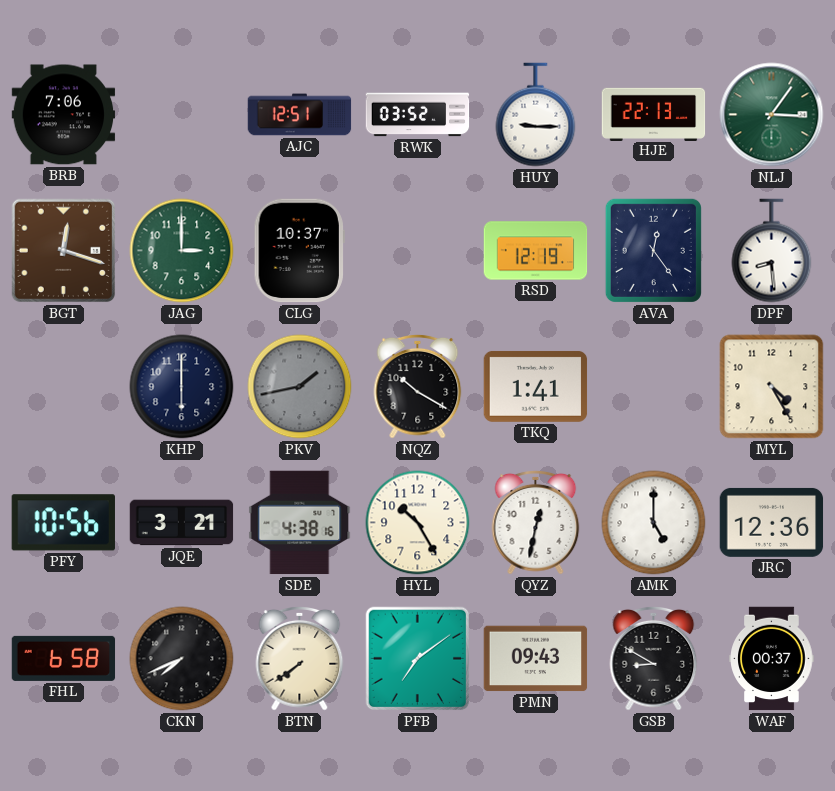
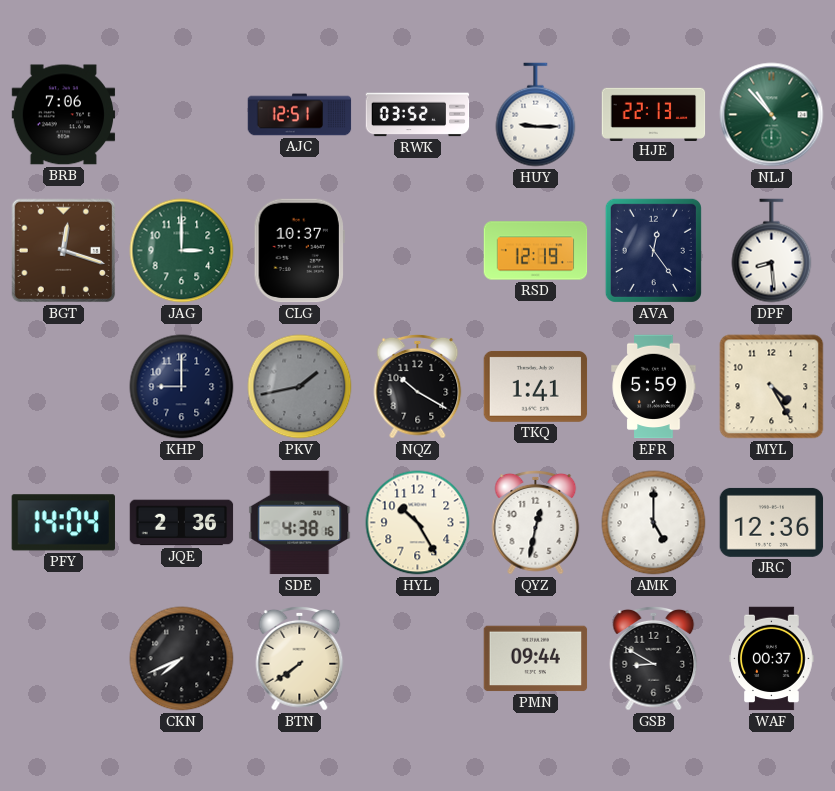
NLJ: 3:06 -> 10:53 (772, 115)
KHP: 6:00 -> 9:00 (182, 387)
EFR: none -> 5:59 (654, 387)
PFY: 10:56 -> 14:04 (63, 523)
JQE: 3:21 -> 2:36 (182, 523)
FHL: 6:58 -> none (64, 658)
PFB: 7:09 -> none (418, 659)
PMN: 09:43 -> 09:44 (536, 659)
